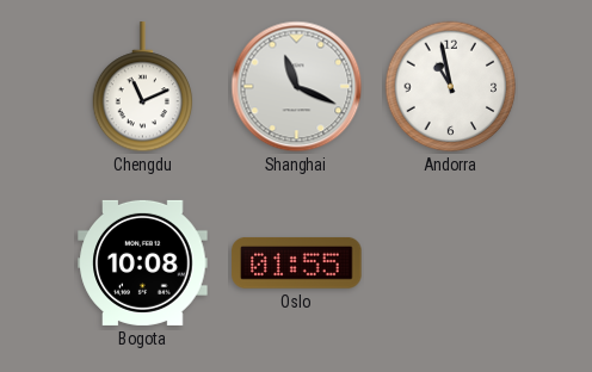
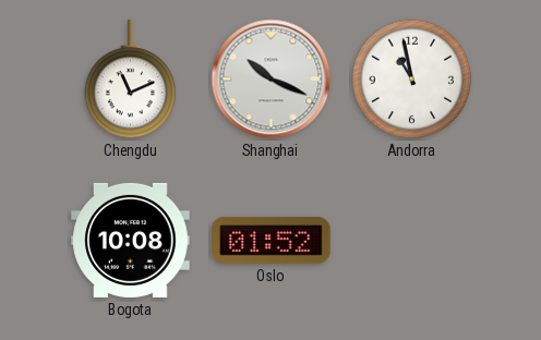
Shanghai: 11:19 -> 10:19 (272, 80)
Oslo: 01:55 -> 01:52 (272, 241)
